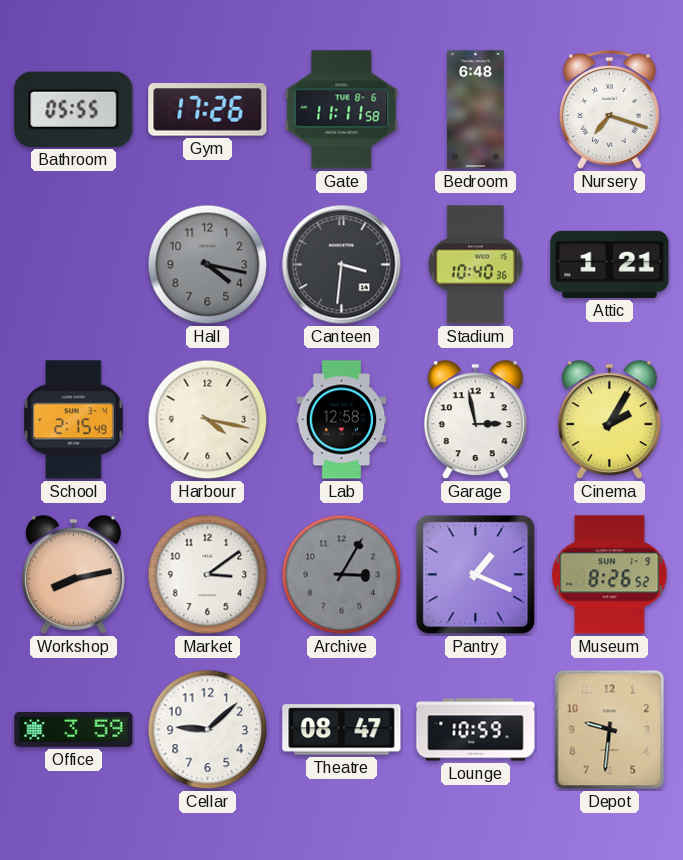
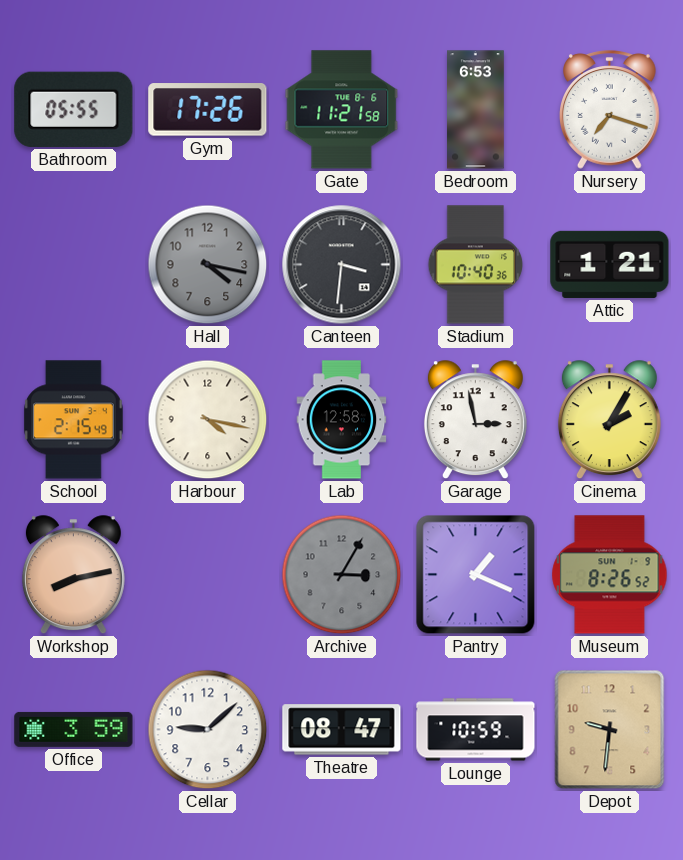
Gate: 11:11 -> 11:21 (342, 110)
Bedroom: 6:48 -> 6:53 (476, 110)
Market: 3:09 -> none (208, 575)
